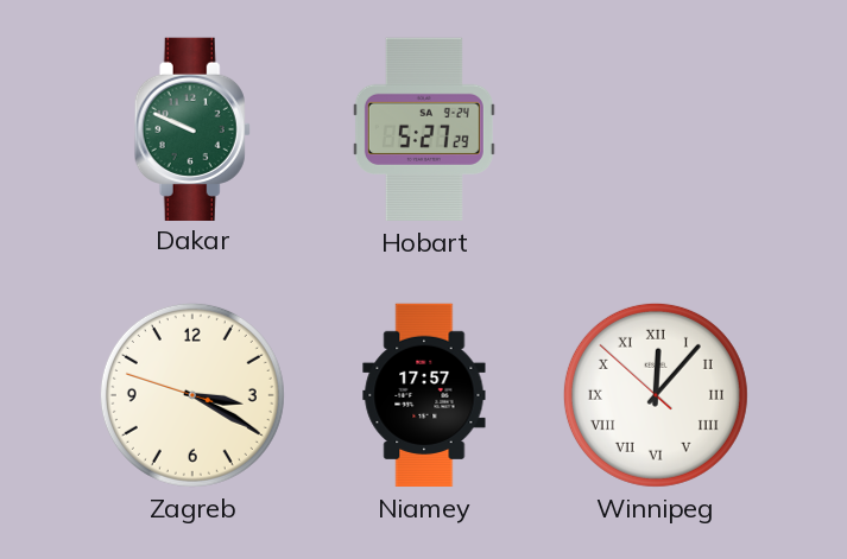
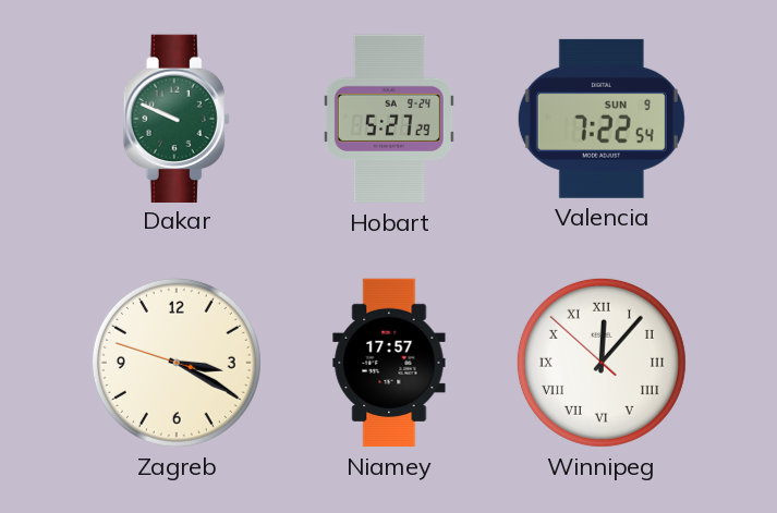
Valencia: none -> 7:22 (602, 119)
